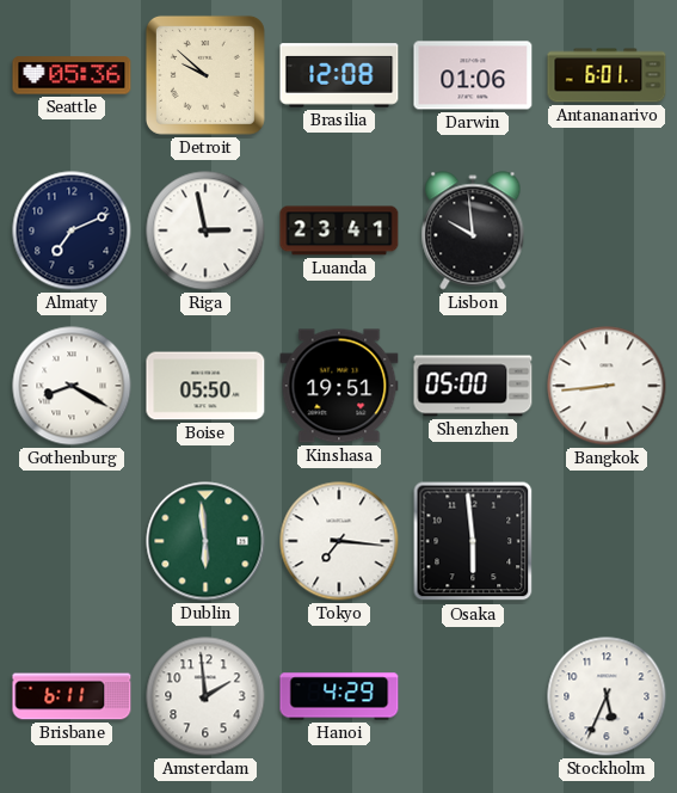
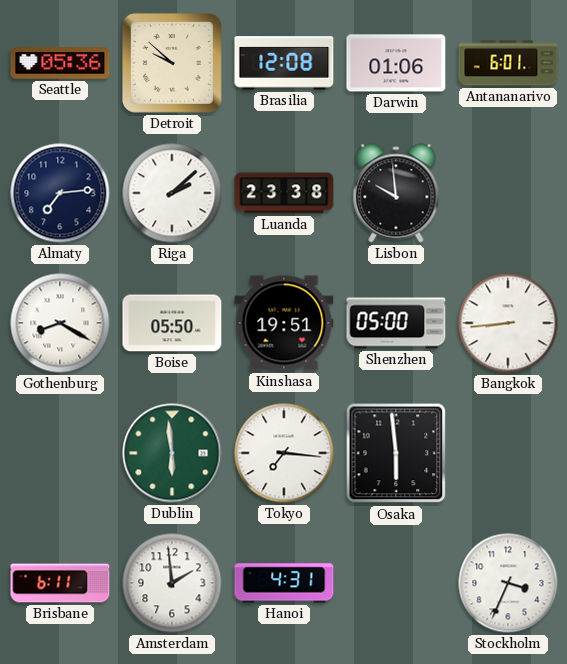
Almaty: 7:11 -> 7:14 (60, 193)
Riga: 2:58 -> 2:08 (172, 193)
Luanda: 23:41 -> 23:38 (284, 193)
Hanoi: 4:29 -> 4:31 (284, 583)
Stockholm: 5:34 -> 3:34 (508, 583)
